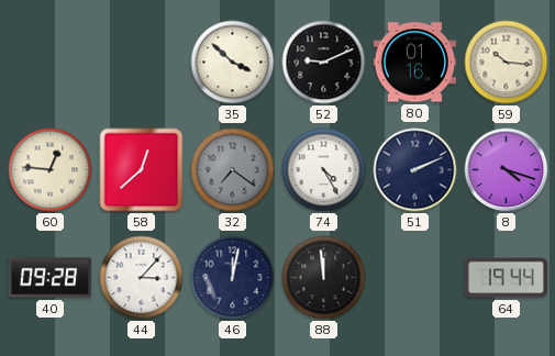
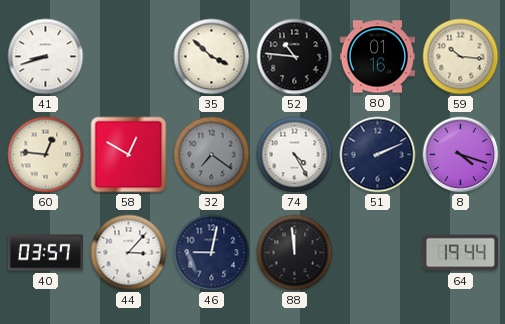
41: none -> 8:42 (46, 57)
52: 9:11 -> 10:46 (295, 57)
58: 12:38 -> 12:50 (129, 155)
40: 09:28 -> 03:57 (45, 253)
46: 12:02 -> 9:02 (212, 253)
